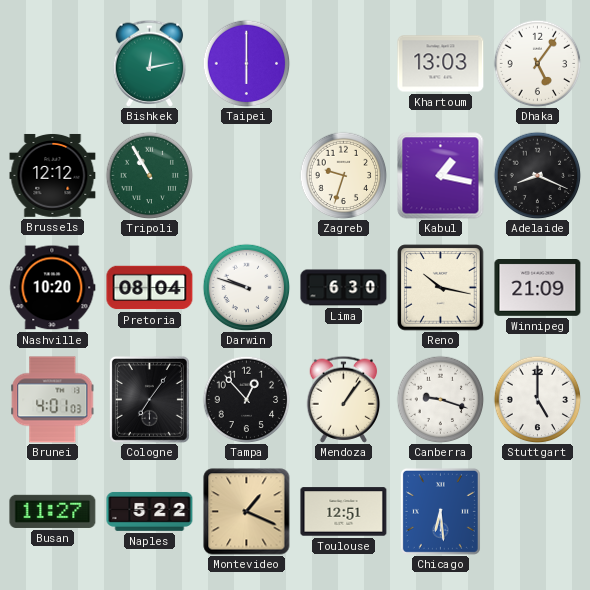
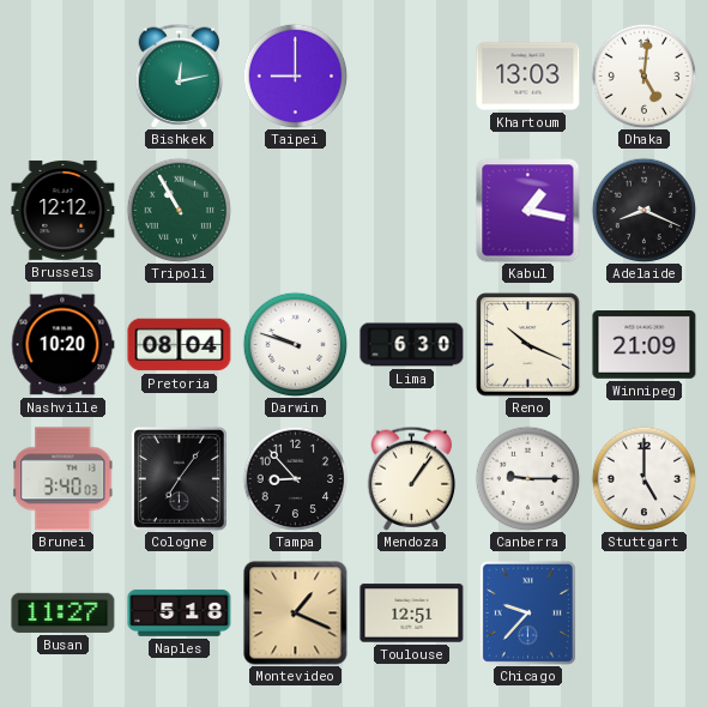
Taipei: 6:00 -> 9:00 (295, 75)
Dhaka: 5:06 -> 5:01 (643, 75)
Zagreb: 9:33 -> none (343, 175)
Reno: 10:17 -> 10:19 (528, 345)
Brunei: 4:01 -> 3:40 (64, 479)
Tampa: 12:53 -> 8:53 (295, 478)
Canberra: 9:18 -> 9:15 (527, 478)
Naples: 5:22 -> 5:18 (180, 612)
Chicago: 6:29 -> 9:37 (527, 612)
